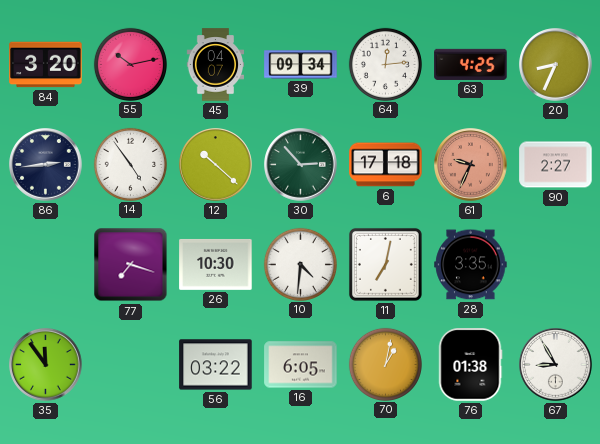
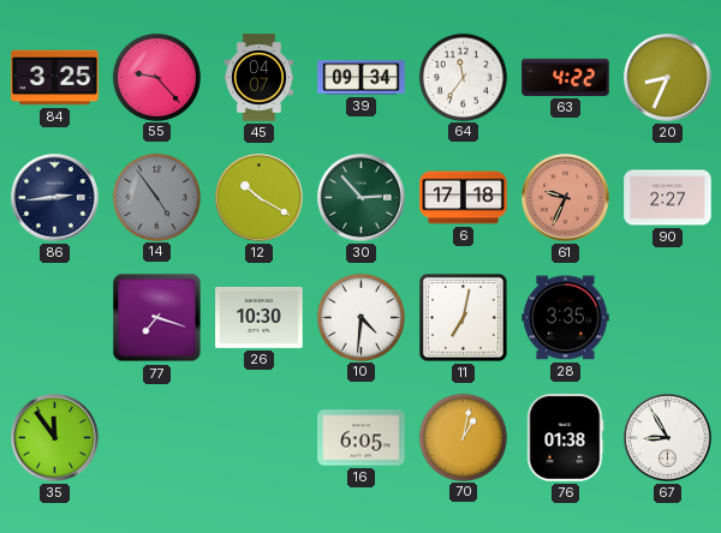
84: 3:20 -> 3:25 (55, 78)
55: 10:13 -> 9:23 (156, 77)
64: 12:14 -> 11:36 (463, 77)
63: 4:25 -> 4:22 (566, 77)
14 dial: white -> grey (156, 197)
12: 10:22 -> 10:20 (260, 198)
56: 03:22 -> none (216, 365)
